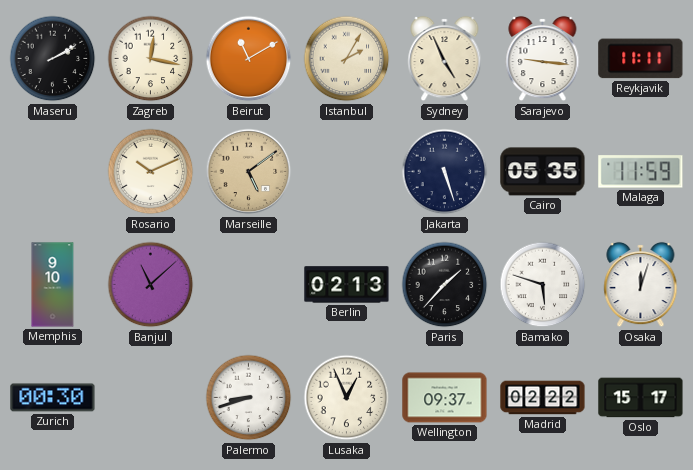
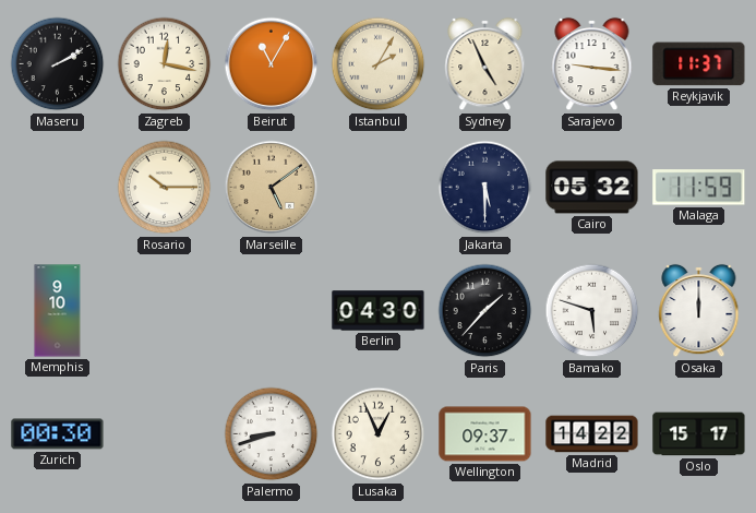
Beirut: 11:10 -> 11:05 (272, 64)
Reykjavik: 11:11 -> 11:37 (699, 64)
Rosario: 10:11 -> 10:15 (165, 188)
Jakarta: 5:27 -> 5:30 (485, 188)
Cairo: 05:35 -> 05:32 (592, 188)
Banjul: 11:08 -> none (151, 285)
Berlin: 02:13 -> 04:30 (379, 311)
Osaka: 12:03 -> 12:00 (699, 311)
Madrid: 02:22 -> 14:22 (592, 434)
